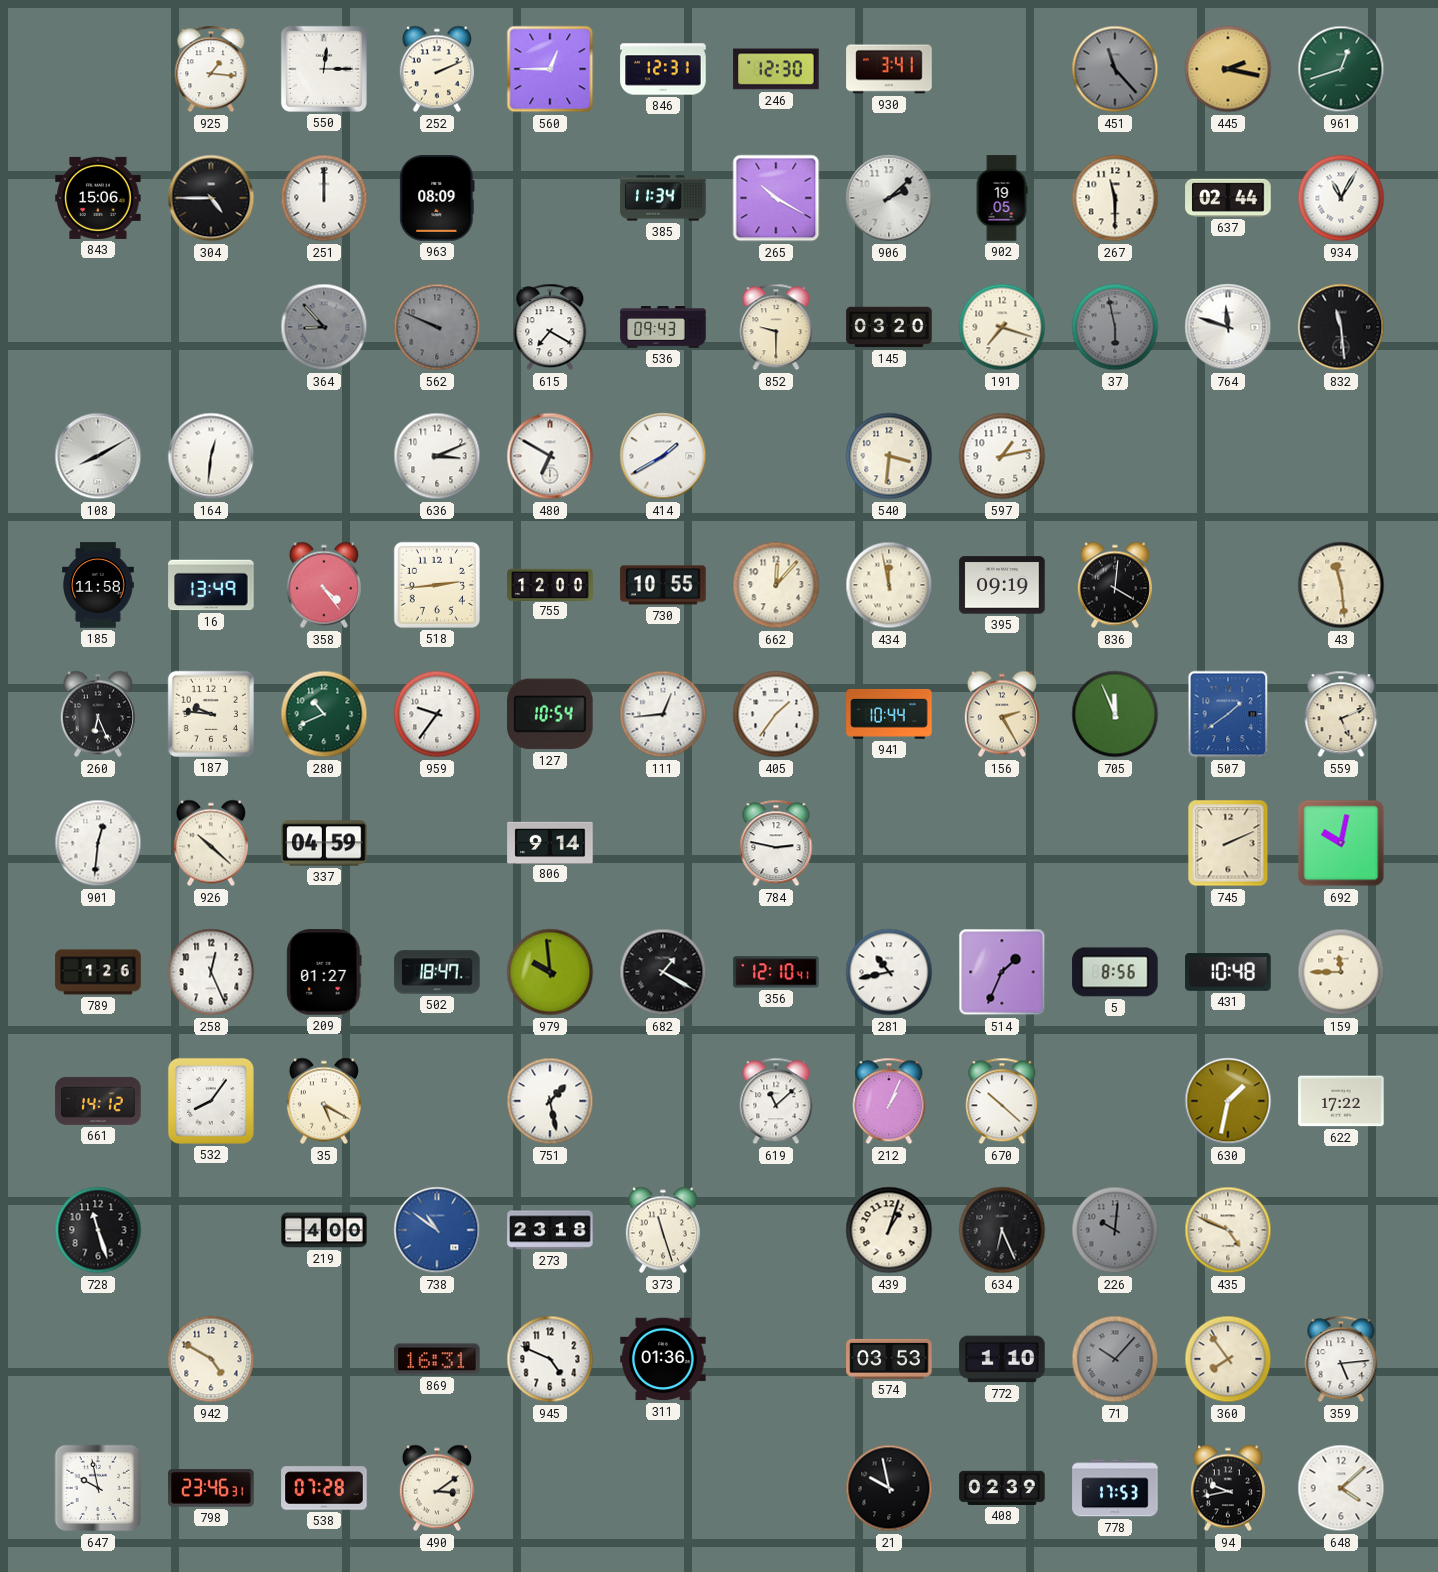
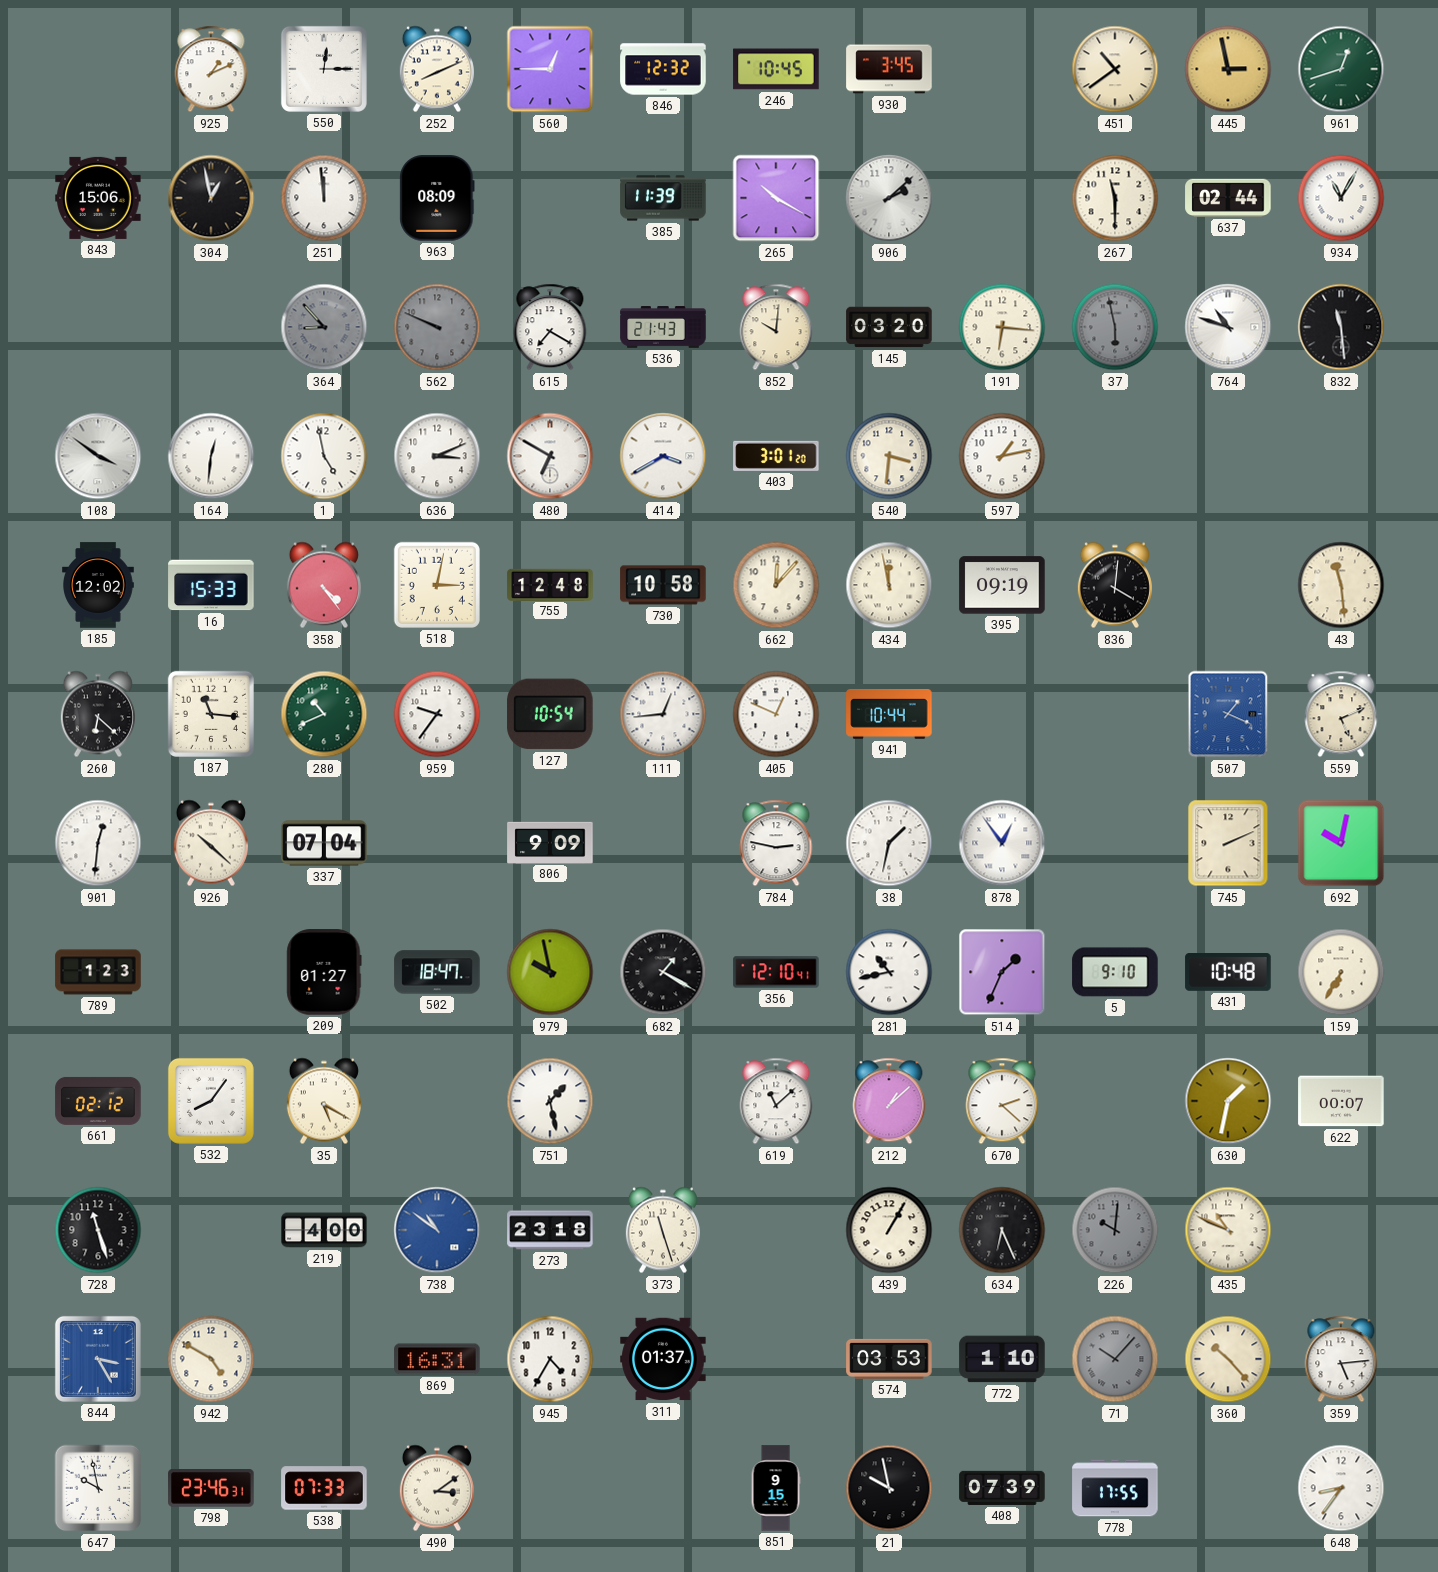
925: 1:16 -> 1:11 (211, 69)
252: 2:11 -> 8:11 (437, 69)
846: 12:31 -> 12:32 (663, 69)
246: 12:30 -> 10:45 (776, 69)
930: 3:41 -> 3:45 (889, 69)
451: 11:23 -> 10:39 (1115, 69)
451 dial: grey -> cream (1115, 69)
445: 2:17 -> 2:58 (1228, 69)
304: 4:45 -> 12:58 (211, 198)
251: 12:00 -> 11:59 (324, 198)
385: 11:34 -> 11:39 (663, 198)
902: 19:05 -> none (1002, 198)
536: 09:43 -> 21:43 (663, 327)
852: 9:30 -> 10:01 (776, 327)
191: 7:18 -> 6:16 (1002, 327)
764: 11:48 -> 10:48 (1228, 327)
108: 8:10 -> 3:51 (98, 456)
1: none -> 4:58 (324, 456)
414: 1:40 -> 3:40 (663, 456)
403: none -> 3:01 (776, 456)
185: 11:58 -> 12:02 (99, 585)
16: 13:49 -> 15:33 (211, 585)
518: 2:44 -> 3:02 (437, 585)
755: 12:00 -> 12:48 (550, 584)
730: 10:55 -> 10:58 (663, 585)
260: 6:26 -> 6:22 (98, 714)
187: 9:46 -> 11:16 (211, 714)
405: 1:36 -> 12:49 (776, 714)
156: 2:25 -> none (1002, 714)
705: 11:56 -> none (1115, 714)
507: 1:39 -> 1:19 (1228, 714)
337: 04:59 -> 07:04 (324, 843)
806: 9:14 -> 9:09 (550, 842)
38: none -> 1:32 (889, 843)
878: none -> 12:54 (1002, 843)
789: 1:26 -> 1:23 (98, 972)
258: 12:26 -> none (211, 972)
979: 9:59 -> 9:58 (550, 972)
5: 8:56 -> 9:10 (1115, 972)
159: 11:45 -> 6:35 (1341, 972)
661: 14:12 -> 02:12 (98, 1101)
212: 1:04 -> 1:08 (889, 1101)
670: 10:22 -> 2:22 (1002, 1101)
622: 17:22 -> 00:07 (1341, 1101)
439: 1:03 -> 1:05 (889, 1230)
435: 4:49 -> 10:49 (1228, 1230)
844: none -> 3:25 (98, 1359)
945: 4:49 -> 4:35 (550, 1359)
311: 01:36 -> 01:37 (663, 1359)
360: 7:54 -> 10:23 (1228, 1359)
538: 07:28 -> 07:33 (324, 1488)
851: none -> 9:15 (776, 1488)
408: 02:39 -> 07:39 (1002, 1488)
778: 17:53 -> 17:55 (1115, 1488)
94: 9:43 -> none (1228, 1488)
648: 4:08 -> 8:36 (1341, 1488)
